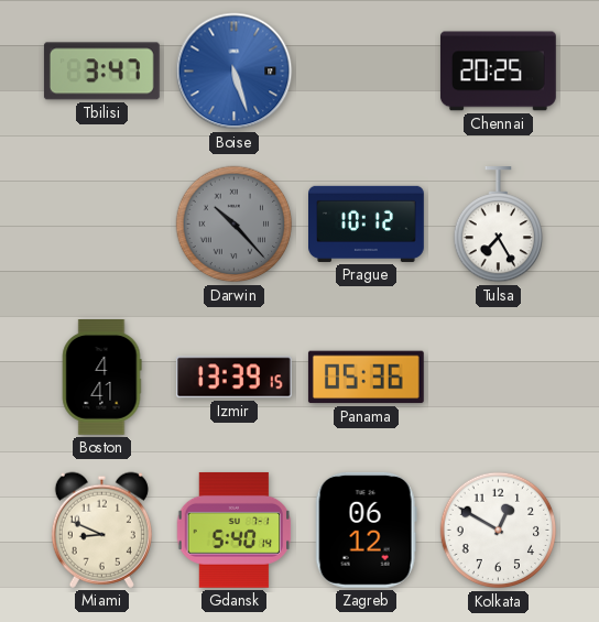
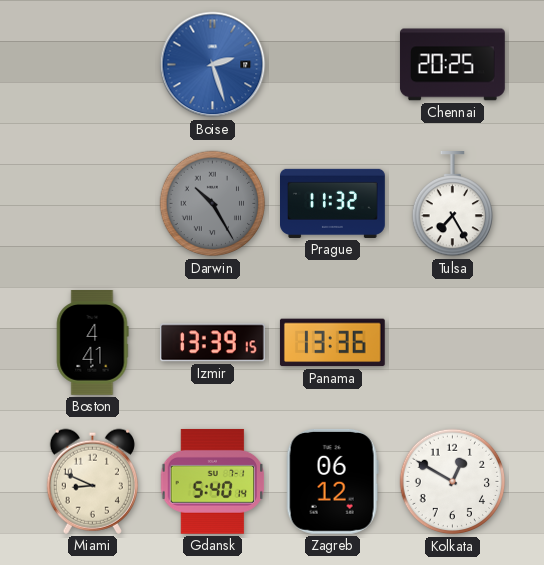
Tbilisi: 3:47 -> none (101, 72)
Boise: 5:27 -> 2:27 (213, 65)
Darwin: 10:23 -> 10:25 (213, 204)
Prague: 10:12 -> 11:32 (333, 203)
Panama: 05:36 -> 13:36 (332, 343)
